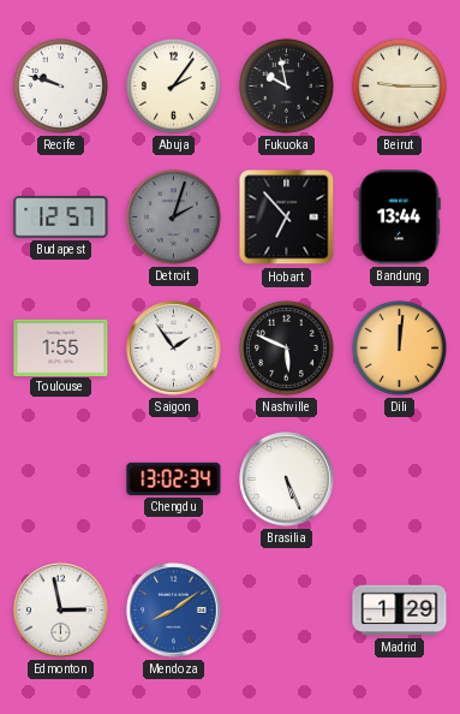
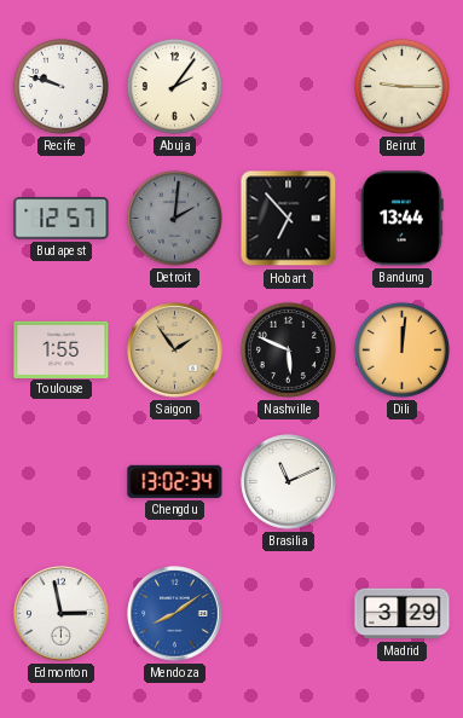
Fukuoka: 9:58 -> none (286, 85)
Detroit: 2:03 -> 2:01 (174, 218)
Saigon dial: white -> champagne (175, 351)
Brasilia: 5:26 -> 11:11 (289, 482)
Madrid: 1:29 -> 3:29 (403, 614)
